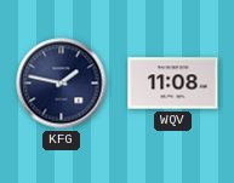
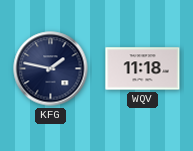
WQV: 11:08 -> 11:18 (143, 69)
